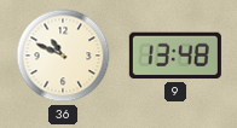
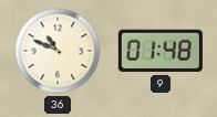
9: 13:48 -> 01:48 (161, 51)
